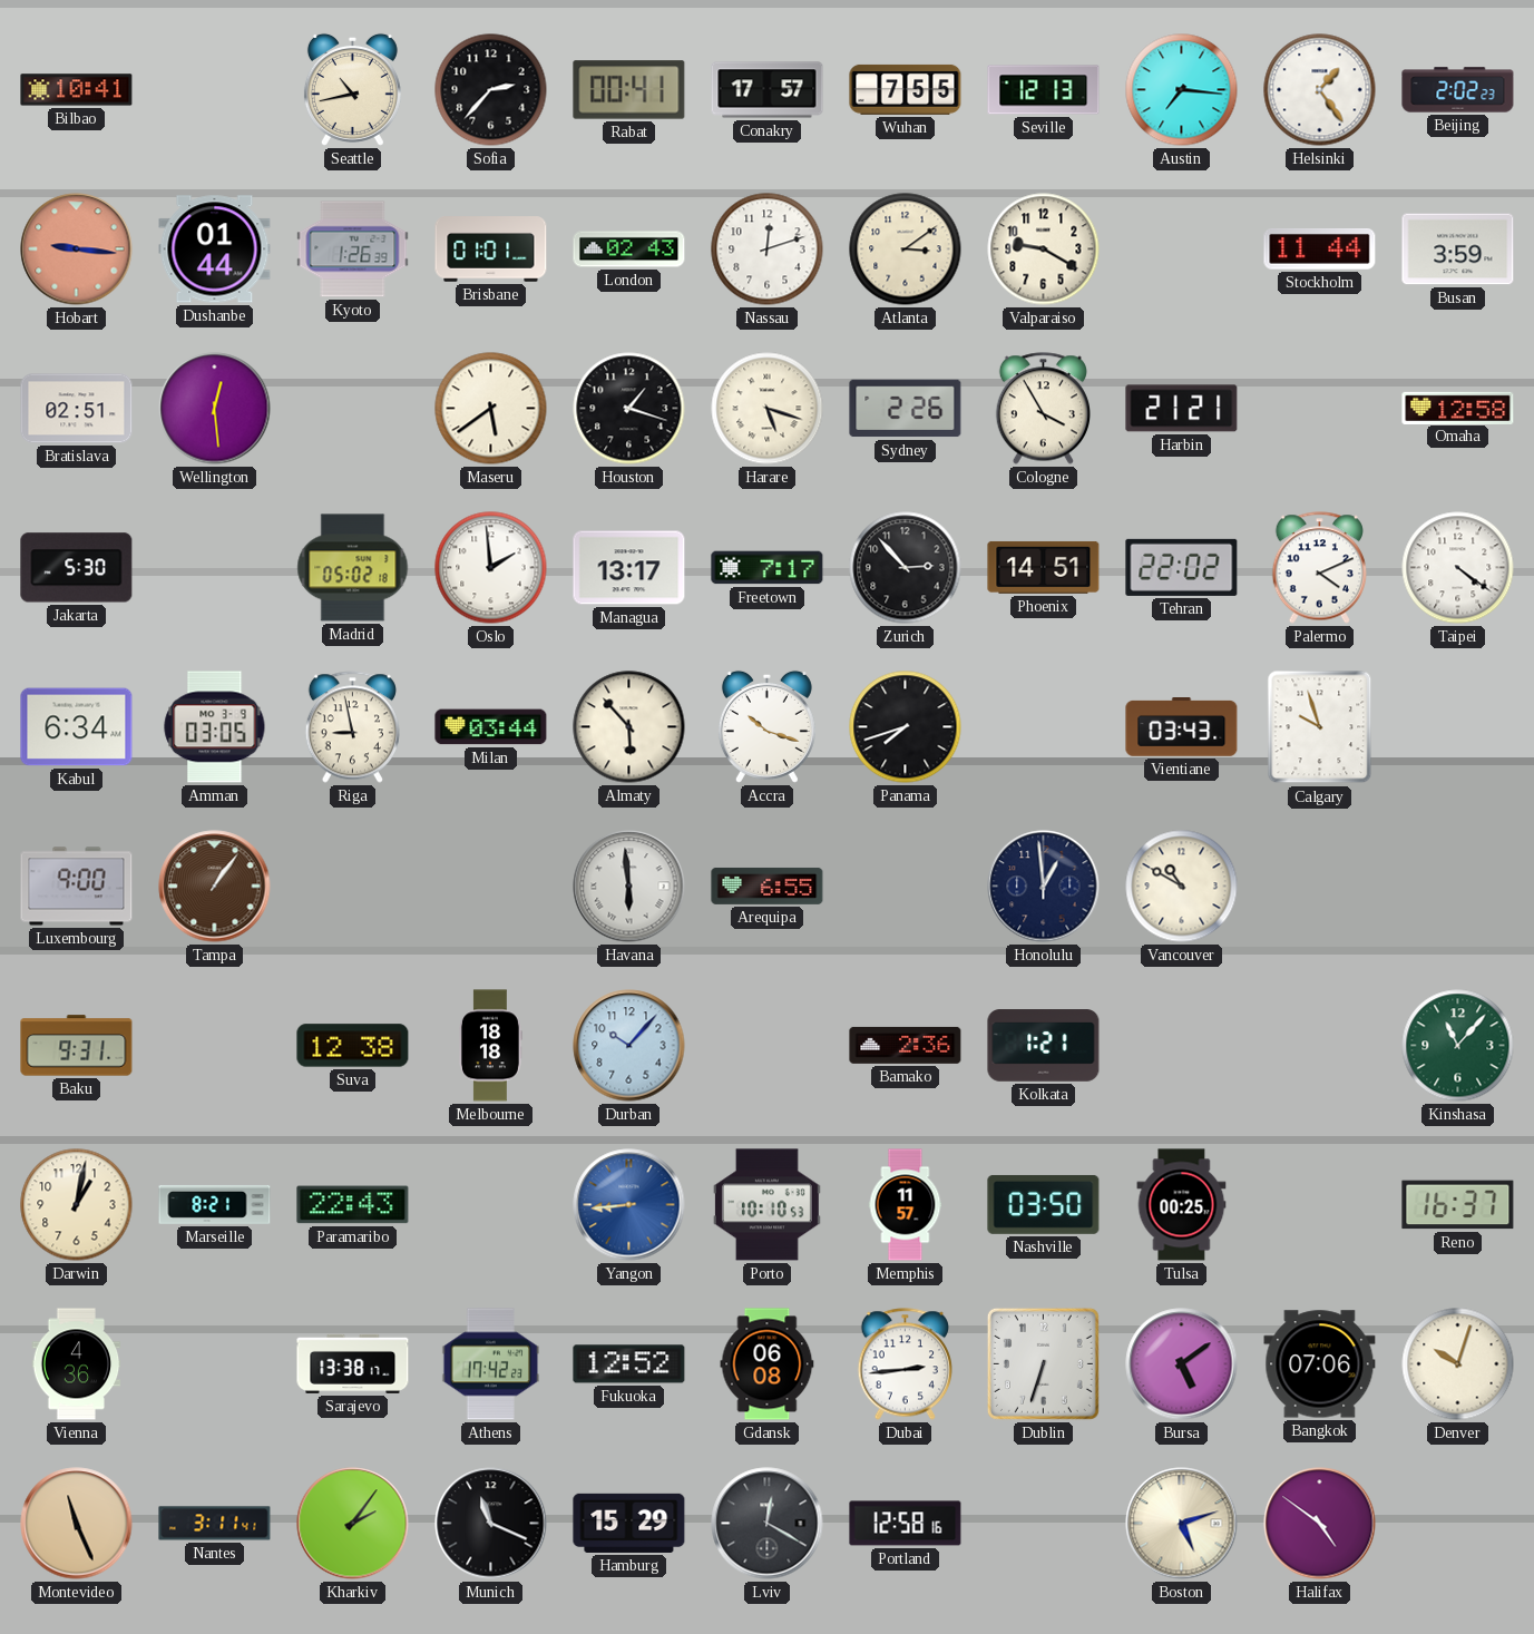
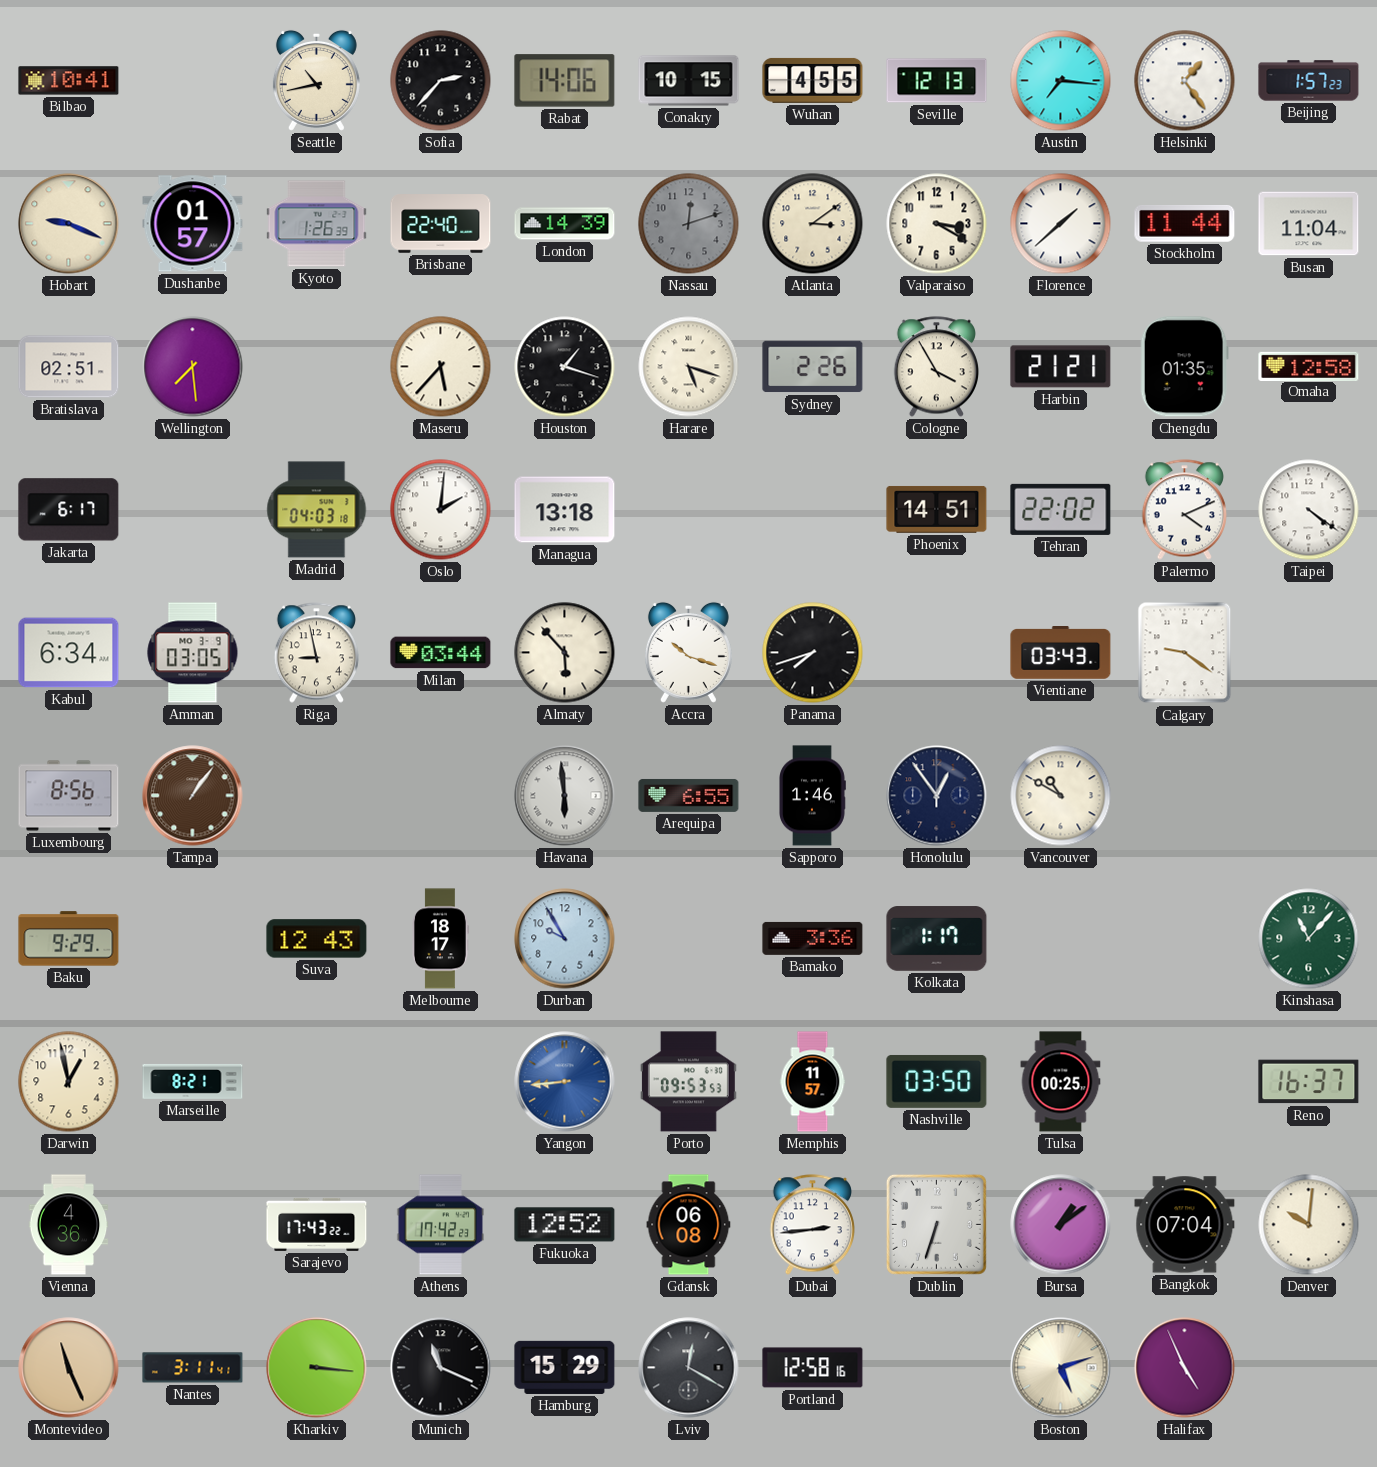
Rabat: 00:41 -> 14:06 (565, 81)
Conakry: 17:57 -> 10:15 (689, 81)
Wuhan: 7:55 -> 4:55 (813, 80)
Beijing: 2:02 -> 1:57 (1309, 81)
Hobart: 9:16 -> 9:19 (69, 224)
Hobart dial: salmon -> cream (69, 224)
Dushanbe: 01:44 -> 01:57 (193, 224)
Brisbane: 01:01 -> 22:40 (441, 224)
London: 02:43 -> 14:39 (565, 224)
Nassau dial: white -> grey (689, 224)
Valparaiso: 9:20 -> 3:20 (937, 224)
Florence: none -> 1:38 (1061, 224)
Busan: 3:59 -> 11:04 (1309, 224)
Wellington: 12:29 -> 7:29 (193, 367)
Maseru: 5:39 -> 5:37 (441, 367)
Chengdu: none -> 01:35 (1184, 367)
Jakarta: 5:30 -> 6:17 (69, 510)
Madrid: 05:02 -> 04:03 (317, 510)
Oslo: 1:59 -> 2:01 (441, 510)
Managua: 13:17 -> 13:18 (565, 510)
Freetown: 7:17 -> none (768, 568)
Zurich: 2:53 -> none (906, 568)
Calgary: 9:57 -> 9:21 (1185, 653)
Luxembourg: 9:00 -> 8:56 (69, 796)
Sapporo: none -> 1:46 (813, 796)
Honolulu: 12:59 -> 12:54 (937, 796)
Baku: 9:31 -> 9:29 (69, 939)
Suva: 12:38 -> 12:43 (317, 939)
Melbourne: 18:18 -> 18:17 (440, 939)
Durban: 10:07 -> 9:55 (565, 939)
Bamako: 2:36 -> 3:36 (813, 938)
Kolkata: 1:21 -> 1:17 (937, 939)
Darwin: 1:02 -> 12:58 (69, 1082)
Paramaribo: 22:43 -> none (353, 1205)
Porto: 10:10 -> 09:53 (688, 1082)
Sarajevo: 13:38 -> 17:43 (317, 1224)
Bursa: 5:09 -> 1:09 (1061, 1225)
Bangkok: 07:06 -> 07:04 (1185, 1225)
Denver: 10:03 -> 10:01 (1309, 1225)
Kharkiv: 2:06 -> 3:16 (317, 1368)
Halifax: 4:51 -> 4:56 (1185, 1368)
